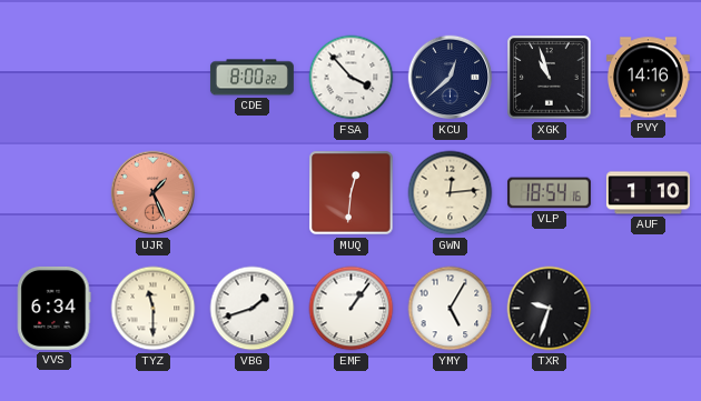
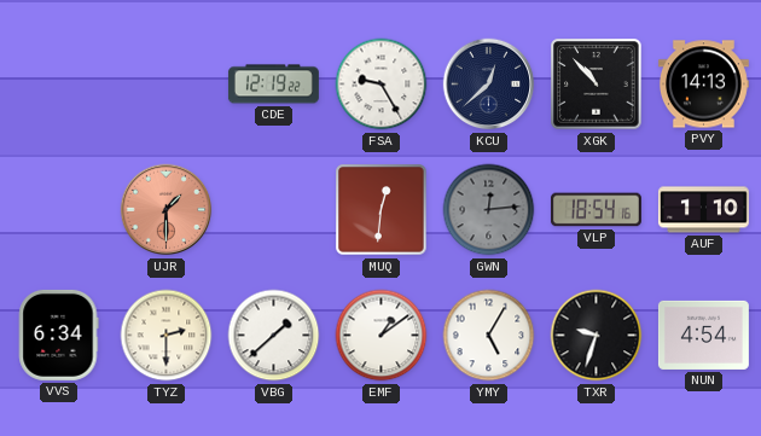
CDE: 8:00 -> 12:19 (273, 85)
FSA: 3:53 -> 9:25 (382, 85)
XGK: 10:57 -> 10:53 (597, 85)
PVY: 14:16 -> 14:13 (703, 85)
UJR: 1:26 -> 1:30 (167, 210)
GWN dial: cream -> grey (489, 210)
TYZ: 11:30 -> 2:30 (167, 336)
VBG: 1:42 -> 1:38 (274, 336)
EMF: 1:06 -> 1:09 (382, 336)
NUN: none -> 4:54 (703, 335)
